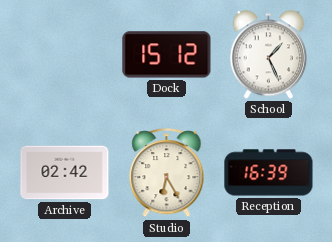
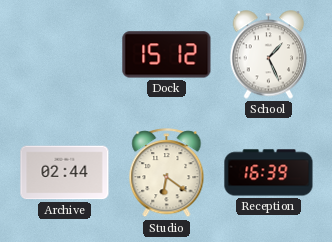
Archive: 02:42 -> 02:44 (65, 173)
Studio: 6:25 -> 6:21 (167, 173)
